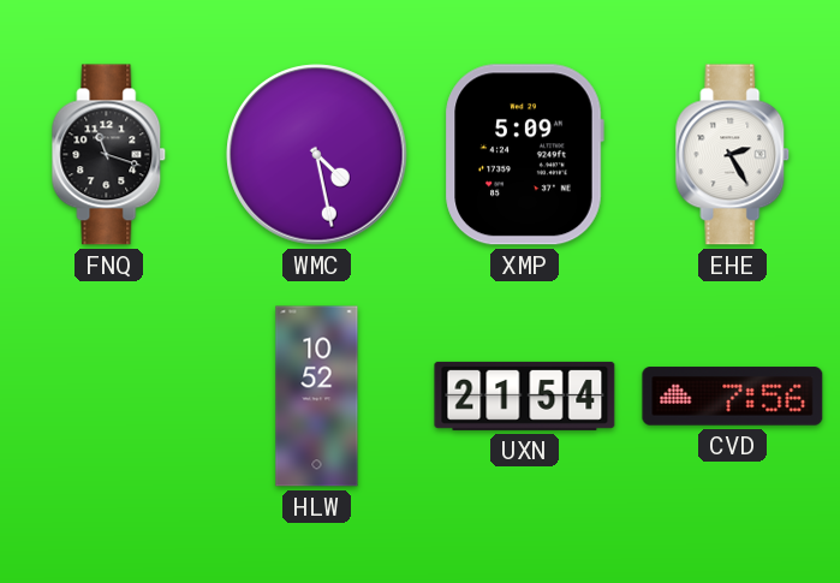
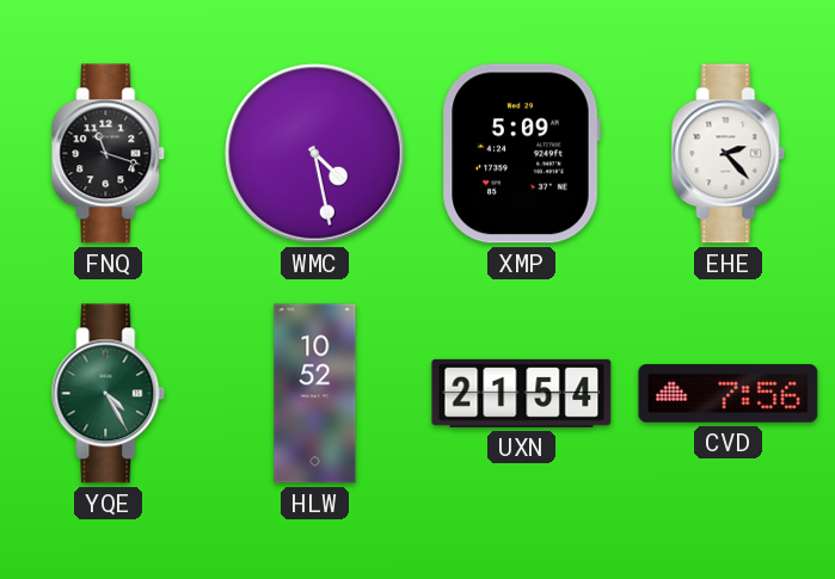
EHE: 2:25 -> 2:23 (729, 154)
YQE: none -> 4:25 (109, 394)
